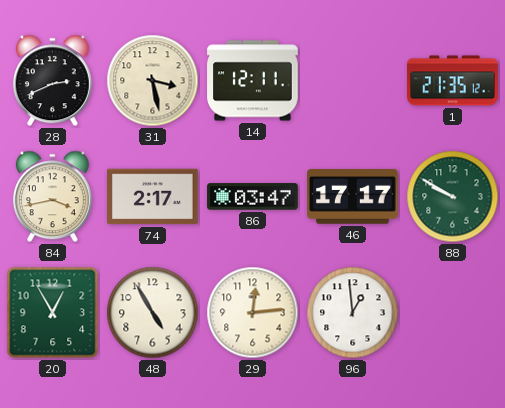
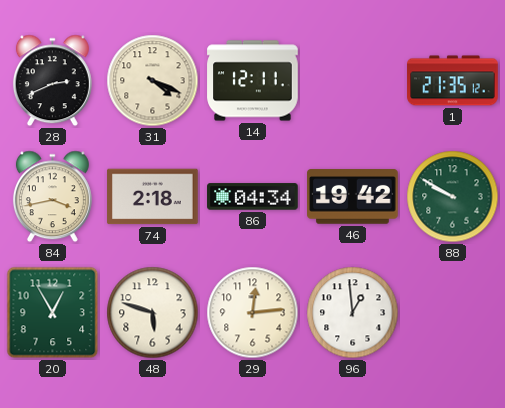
31: 3:28 -> 4:19 (153, 81)
74: 2:17 -> 2:18 (153, 197)
86: 03:47 -> 04:34 (253, 197)
46: 17:17 -> 19:42 (353, 197)
48: 4:55 -> 5:48 (153, 313)
